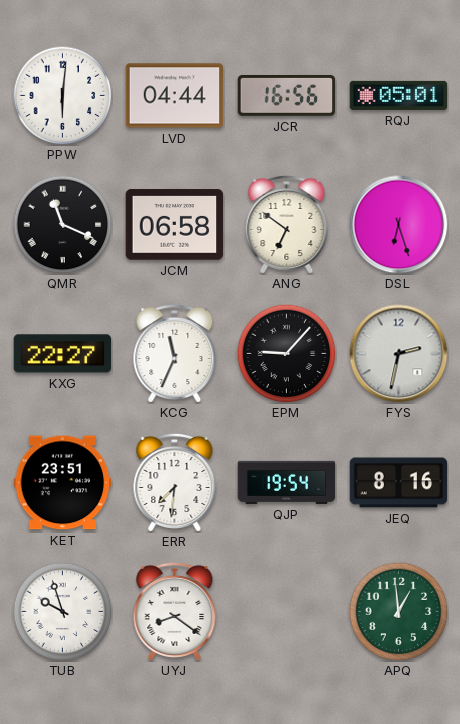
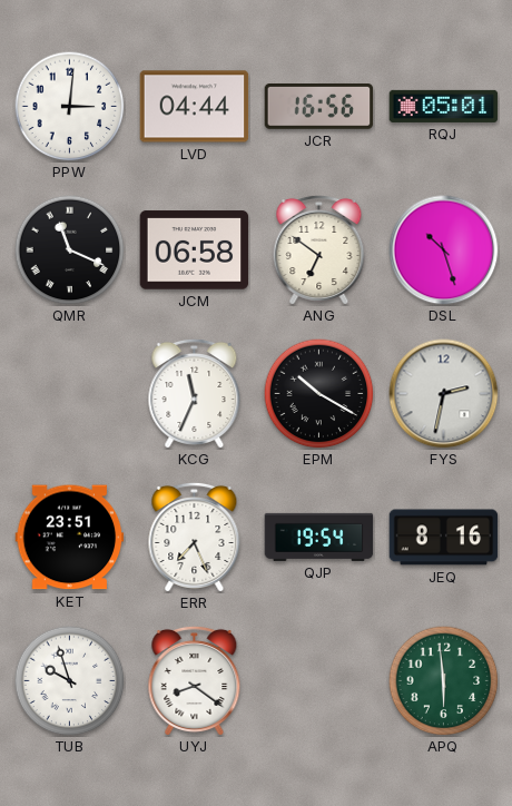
PPW: 6:01 -> 3:01 (70, 107)
DSL: 6:27 -> 10:27 (444, 250)
KXG: 22:27 -> none (63, 354)
EPM: 9:07 -> 10:20 (319, 394)
ERR: 7:31 -> 7:26 (195, 537)
APQ: 12:59 -> 5:59 (444, 681)
